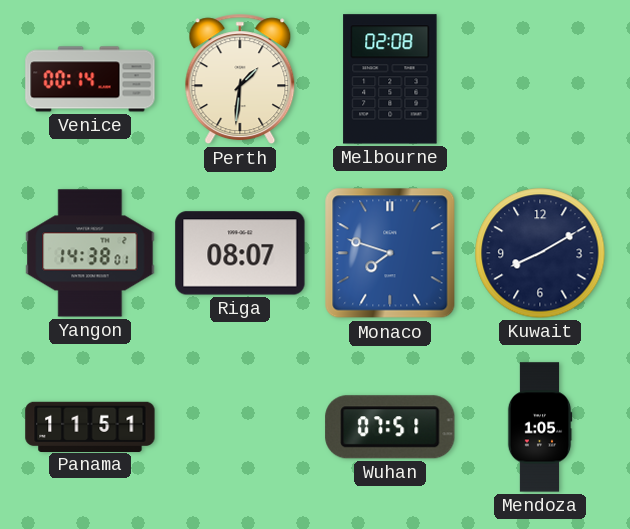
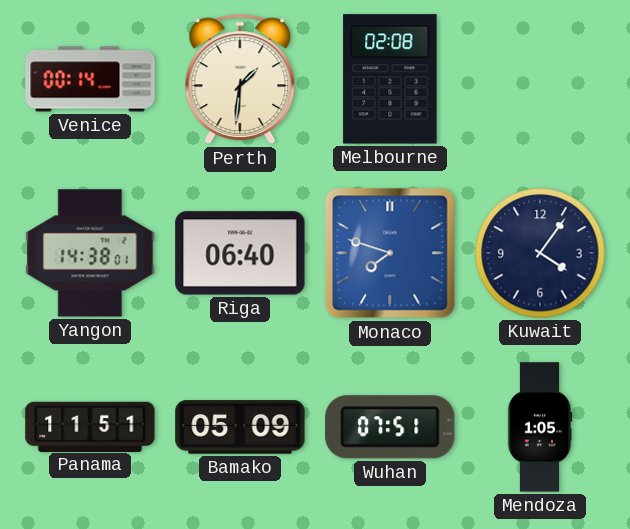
Riga: 08:07 -> 06:40 (240, 253)
Kuwait: 8:10 -> 4:06 (540, 253)
Bamako: none -> 05:09 (240, 427)
